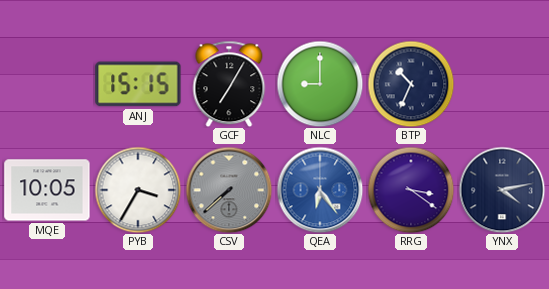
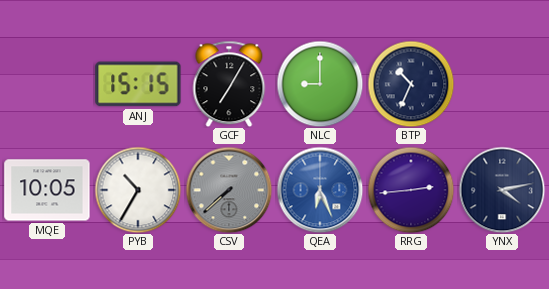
PYB: 3:35 -> 10:35 (138, 190)
QEA: 6:24 -> 6:26 (320, 190)
RRG: 3:21 -> 2:44 (411, 190)
